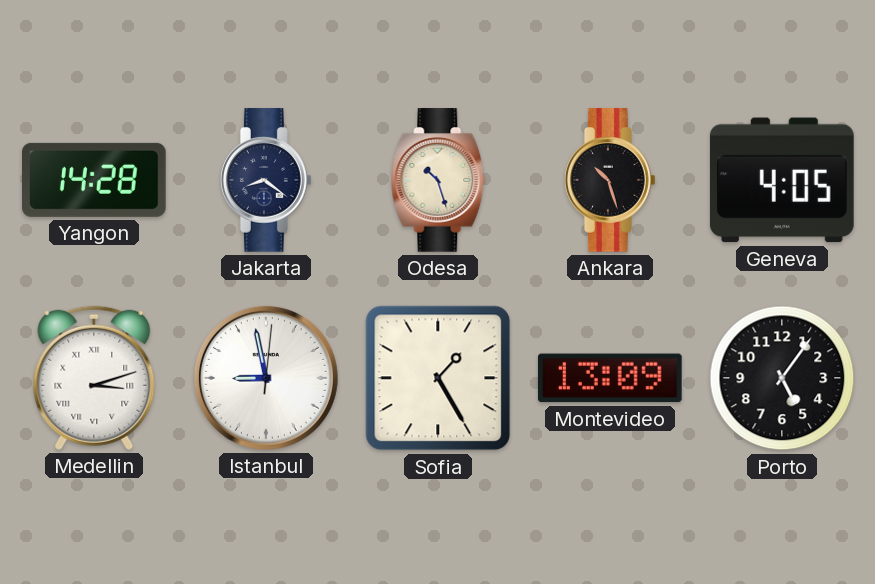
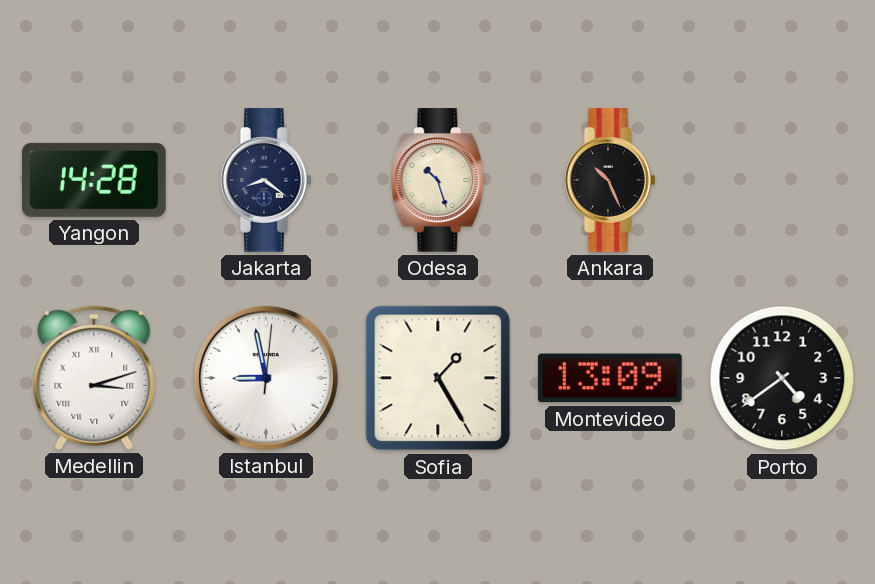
Ankara: 10:27 -> 10:26 (611, 180)
Geneva: 4:05 -> none (782, 180)
Porto: 5:06 -> 4:39 (782, 378)
